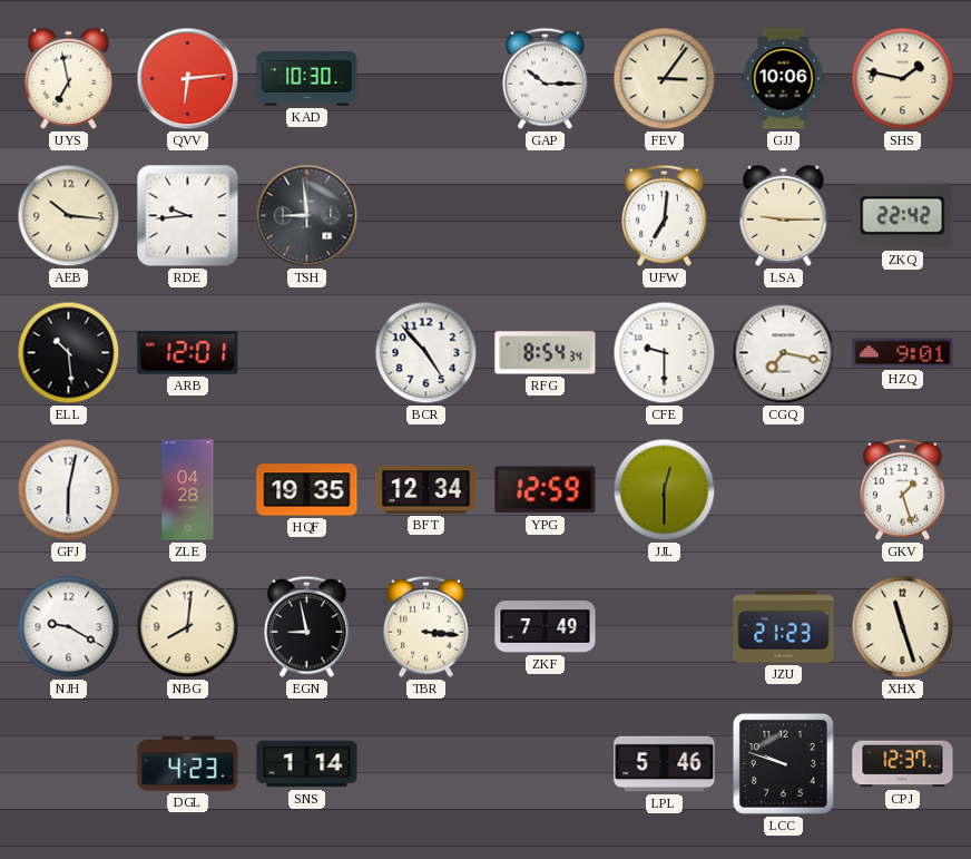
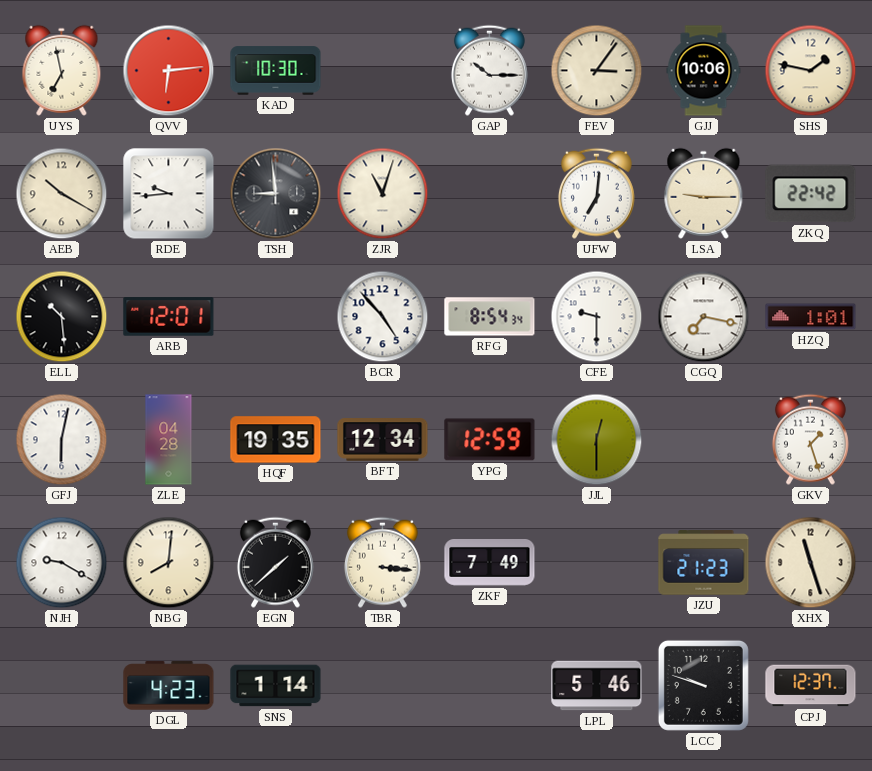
AEB: 10:16 -> 10:20 (62, 194)
ZJR: none -> 11:03 (383, 194)
HZQ: 9:01 -> 1:01 (811, 317)
EGN: 8:58 -> 1:38 (275, 562)
